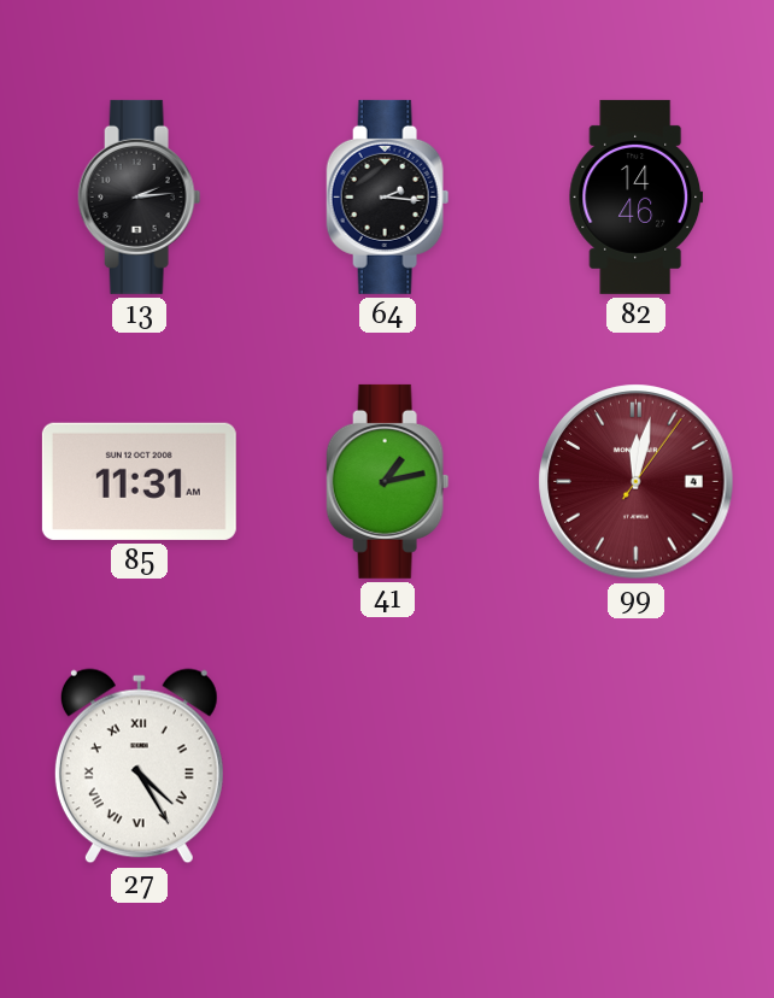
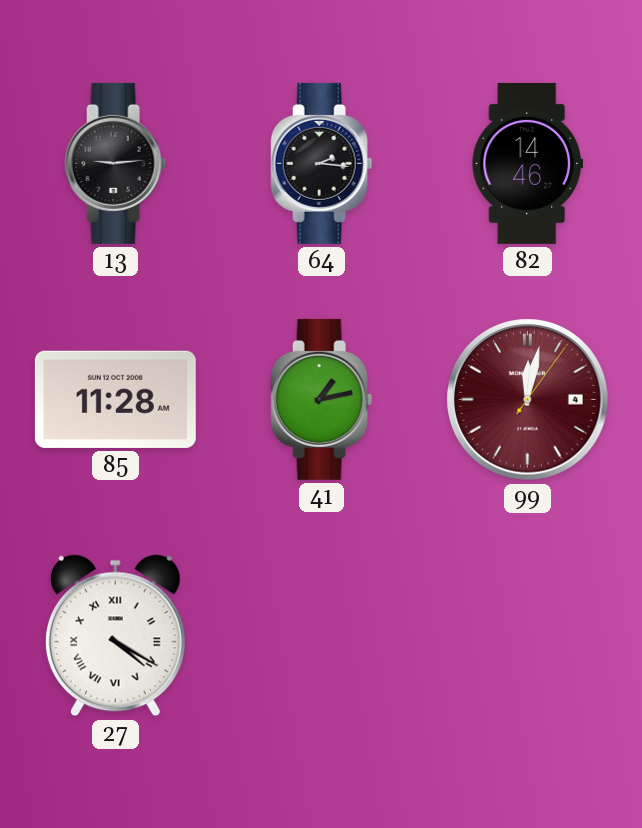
13: 2:14 -> 9:14 (116, 163)
85: 11:31 -> 11:28 (115, 399)
27: 4:25 -> 4:20 (115, 636)
